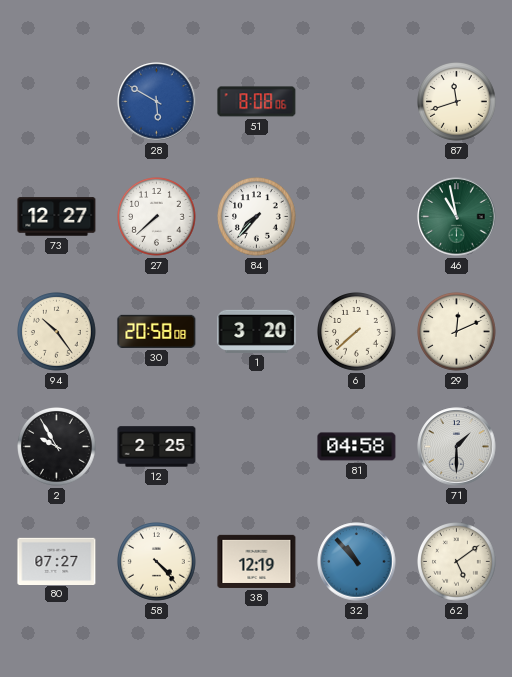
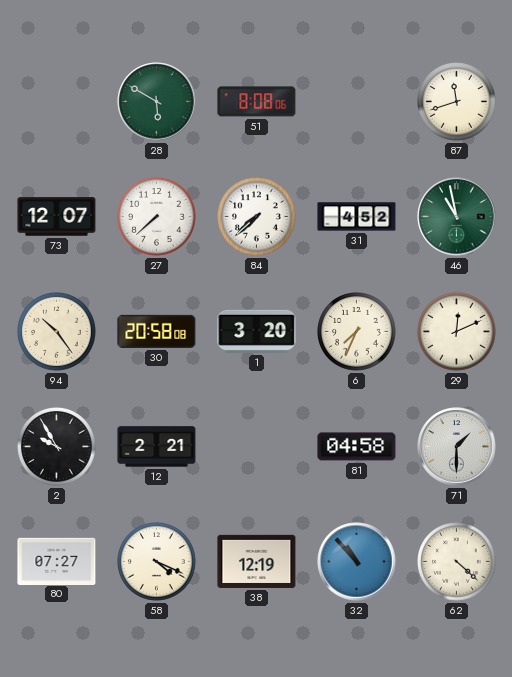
28 dial: blue -> green (157, 102)
73: 12:27 -> 12:07 (57, 217)
84: 7:37 -> 7:38 (257, 217)
31: none -> 4:52 (357, 217)
6: 7:38 -> 7:34 (357, 332)
12: 2:25 -> 2:21 (157, 447)
58: 4:23 -> 4:19 (157, 562)
62: 5:09 -> 4:22 (457, 562)
